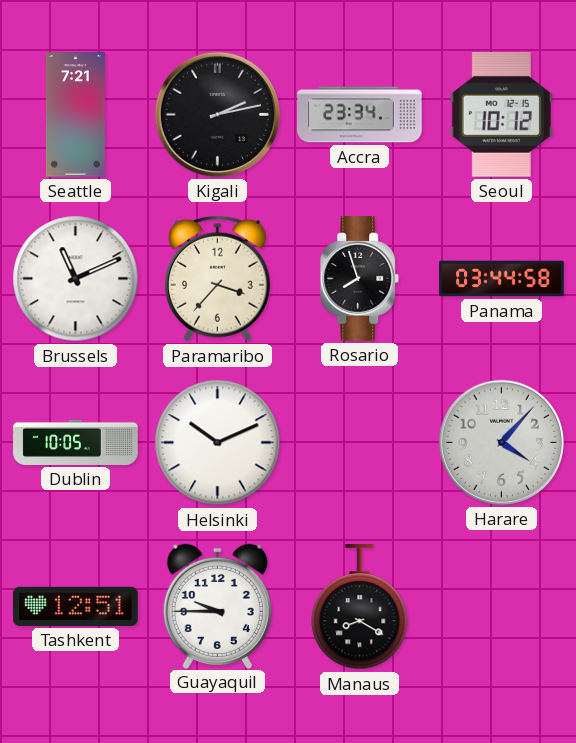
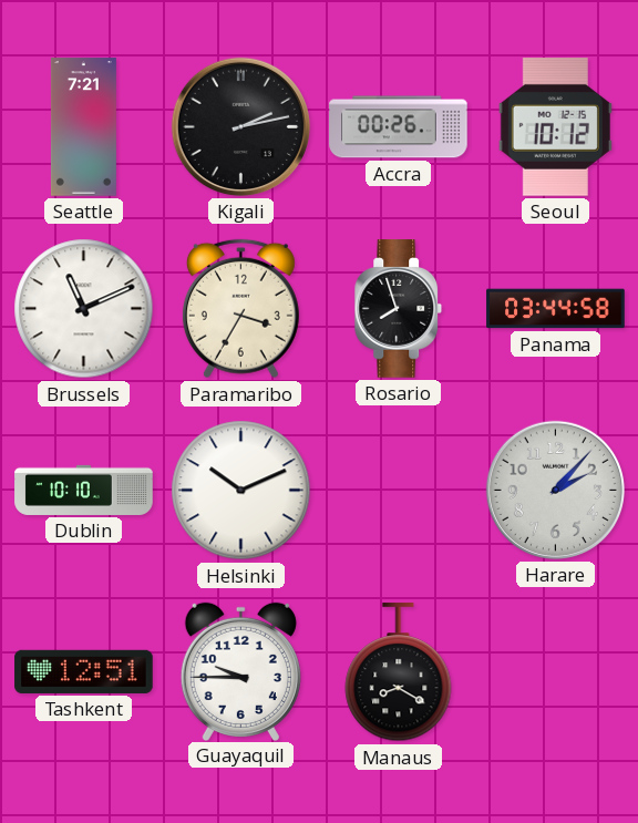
Accra: 23:34 -> 00:26 (399, 127)
Paramaribo: 3:37 -> 3:35 (240, 309)
Dublin: 10:05 -> 10:10 (84, 490)
Harare: 4:07 -> 2:07 (555, 490)
